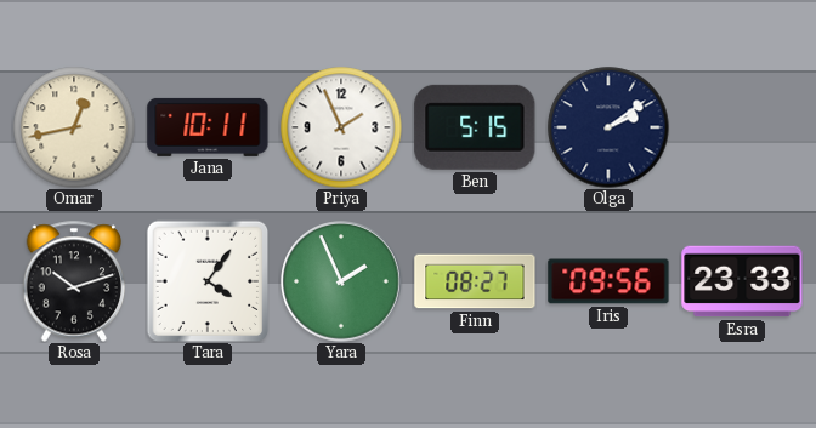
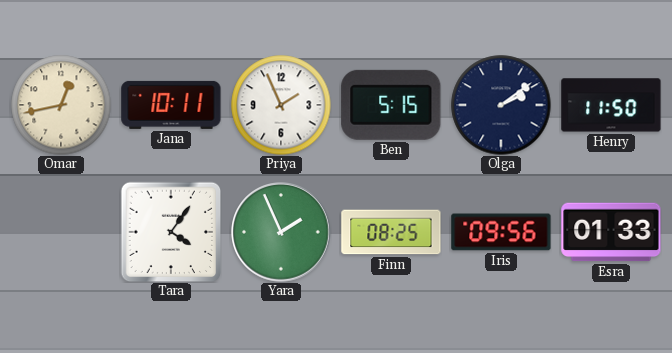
Henry: none -> 11:50 (611, 105)
Rosa: 10:12 -> none (74, 281)
Finn: 08:27 -> 08:25 (391, 232)
Esra: 23:33 -> 01:33 (611, 232)
